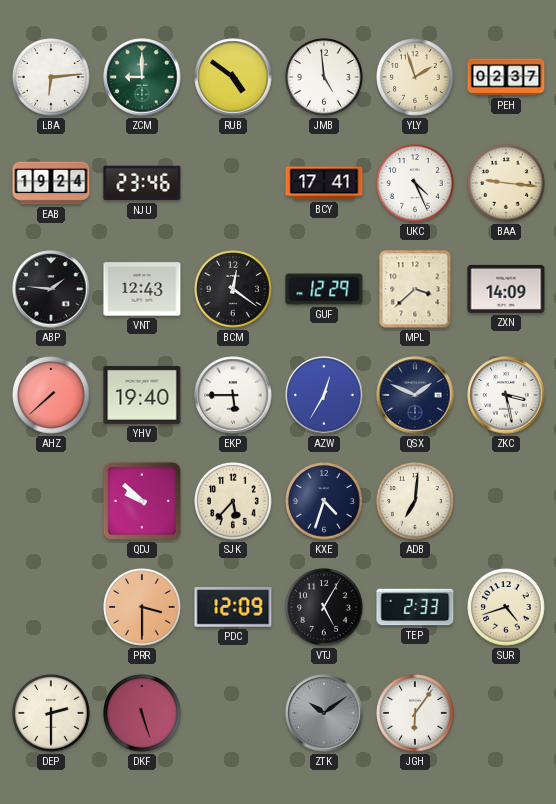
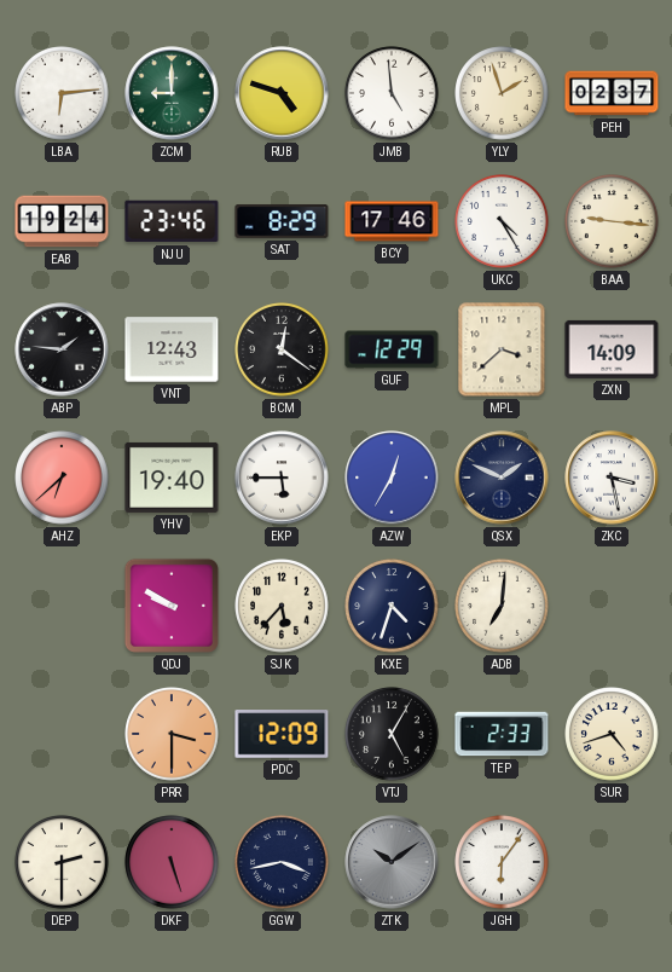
RUB: 4:51 -> 4:48 (282, 93)
SAT: none -> 8:29 (282, 221)
BCY: 17:41 -> 17:46 (392, 221)
UKC: 4:26 -> 4:25 (502, 221)
AHZ: 7:38 -> 6:38 (62, 478)
QDJ: 9:52 -> 9:50 (172, 606)
GGW: none -> 3:43 (282, 862)
